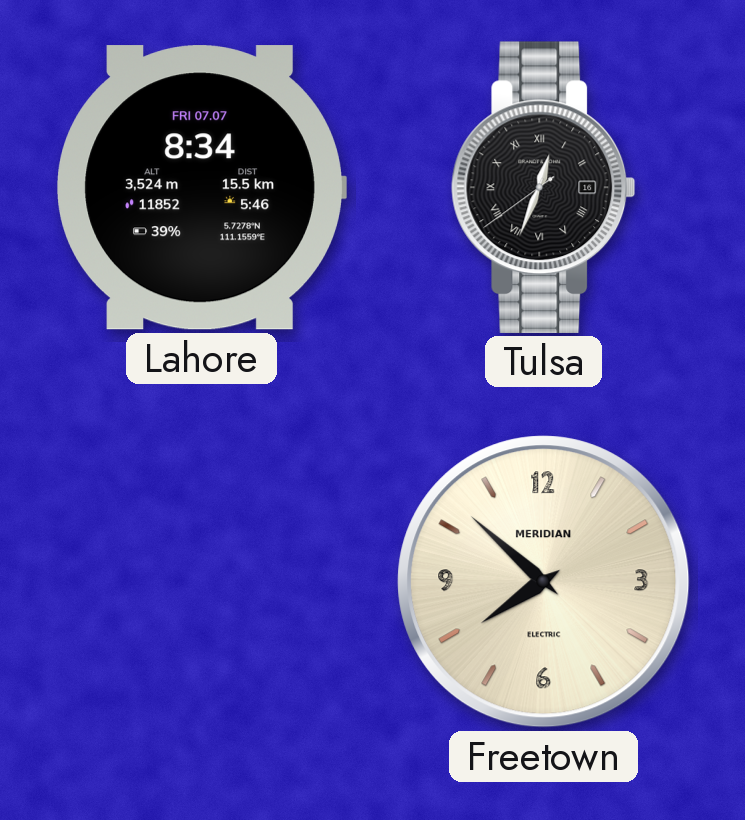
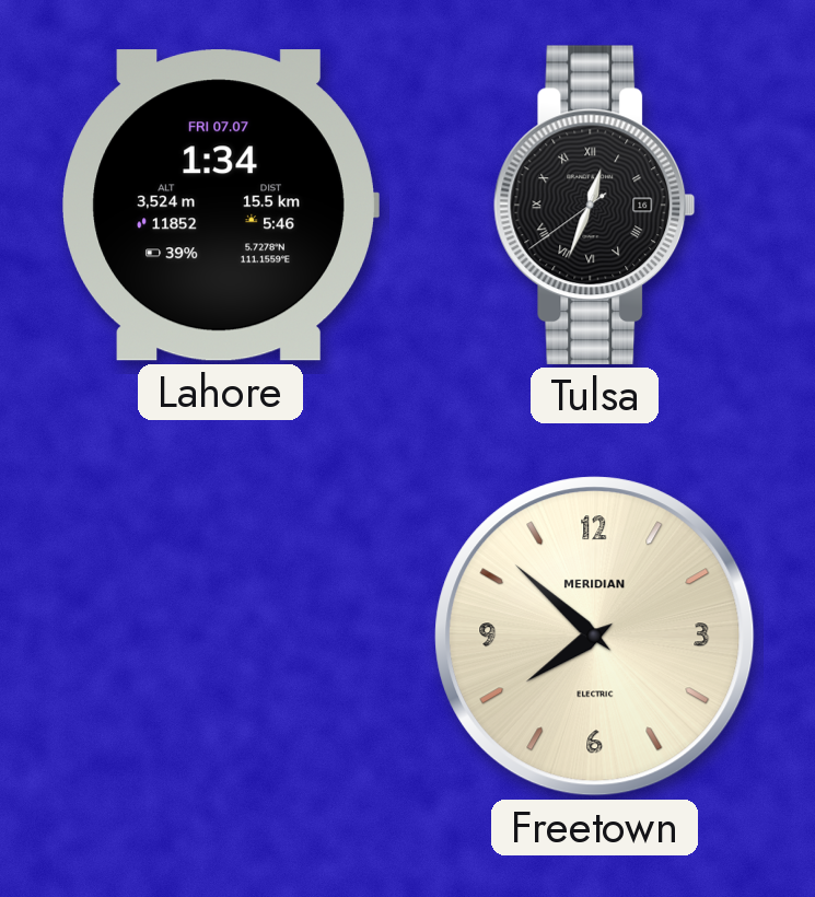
Lahore: 8:34 -> 1:34 (220, 206)
